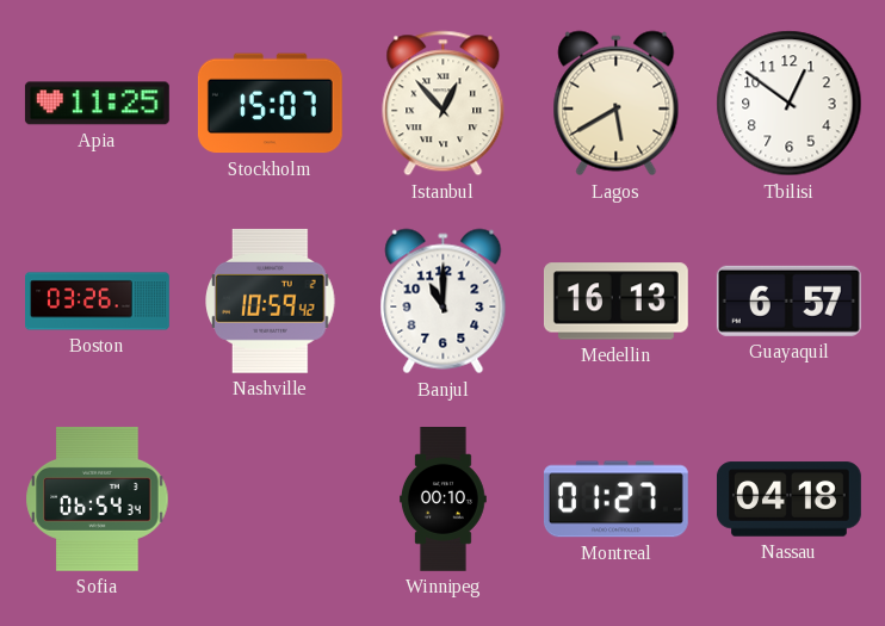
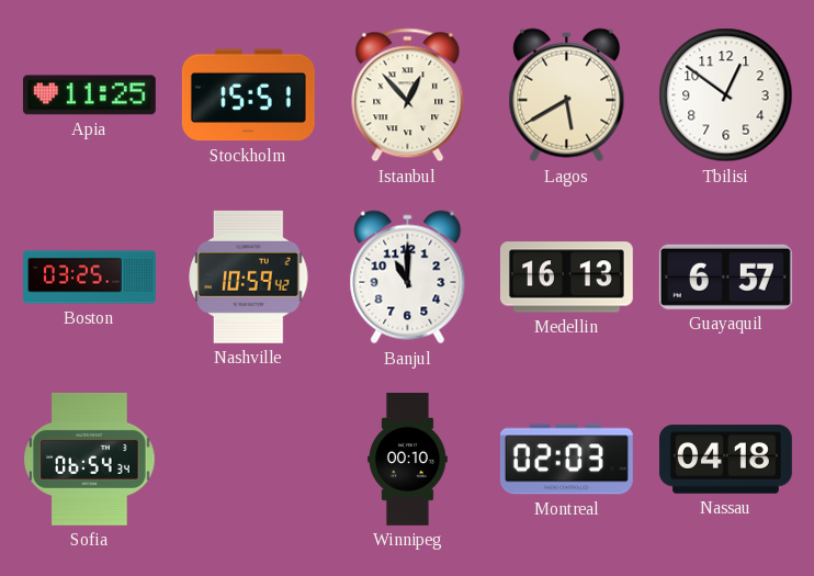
Stockholm: 15:07 -> 15:51 (248, 95)
Boston: 03:26 -> 03:25 (90, 278)
Montreal: 01:27 -> 02:03 (566, 460)
